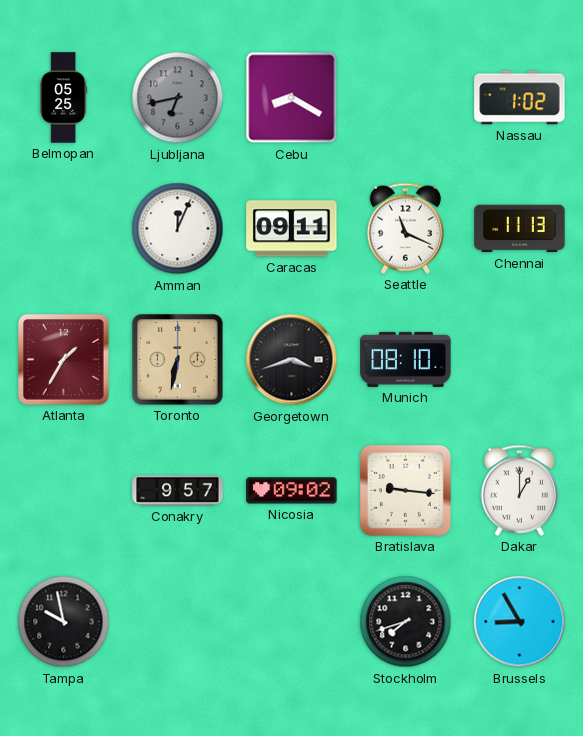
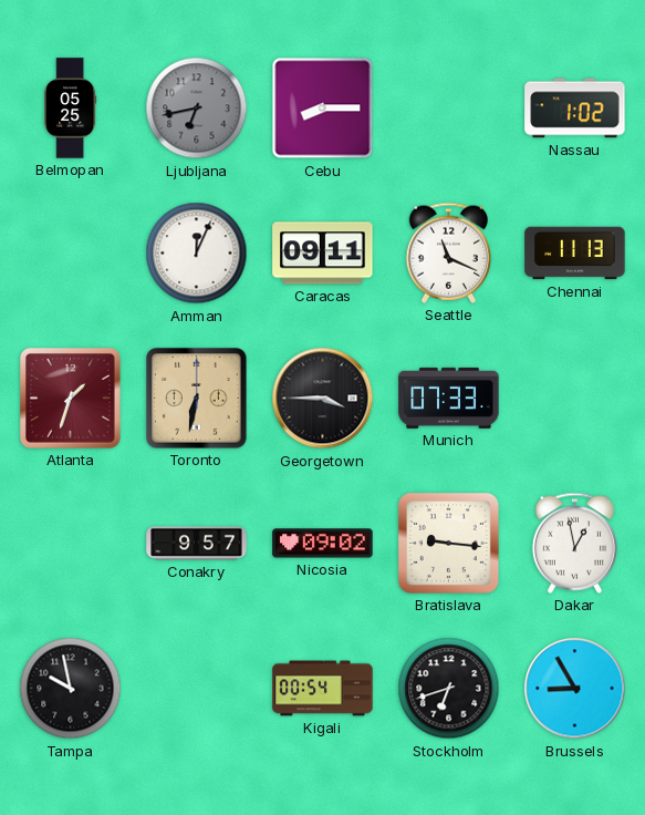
Cebu: 8:20 -> 8:15 (323, 109)
Atlanta: 1:35 -> 1:33 (71, 399)
Georgetown: 3:42 -> 3:45 (323, 399)
Munich: 08:10 -> 07:33 (449, 398)
Dakar: 1:00 -> 12:58 (574, 543)
Kigali: none -> 00:54 (323, 689)
Stockholm: 7:42 -> 6:42 (449, 689)
